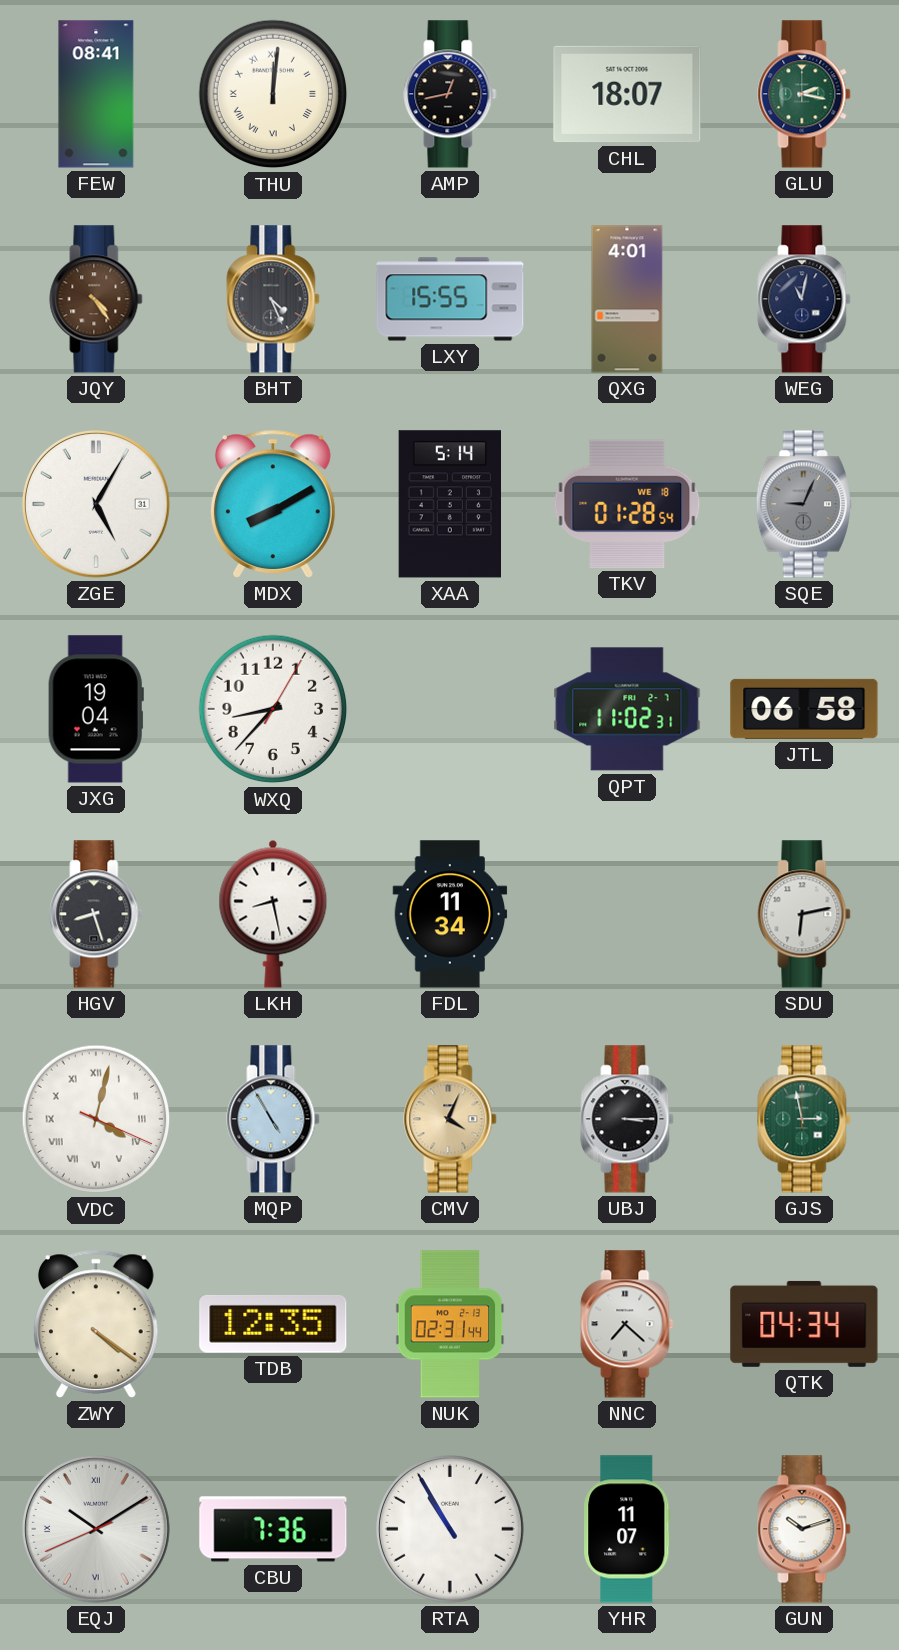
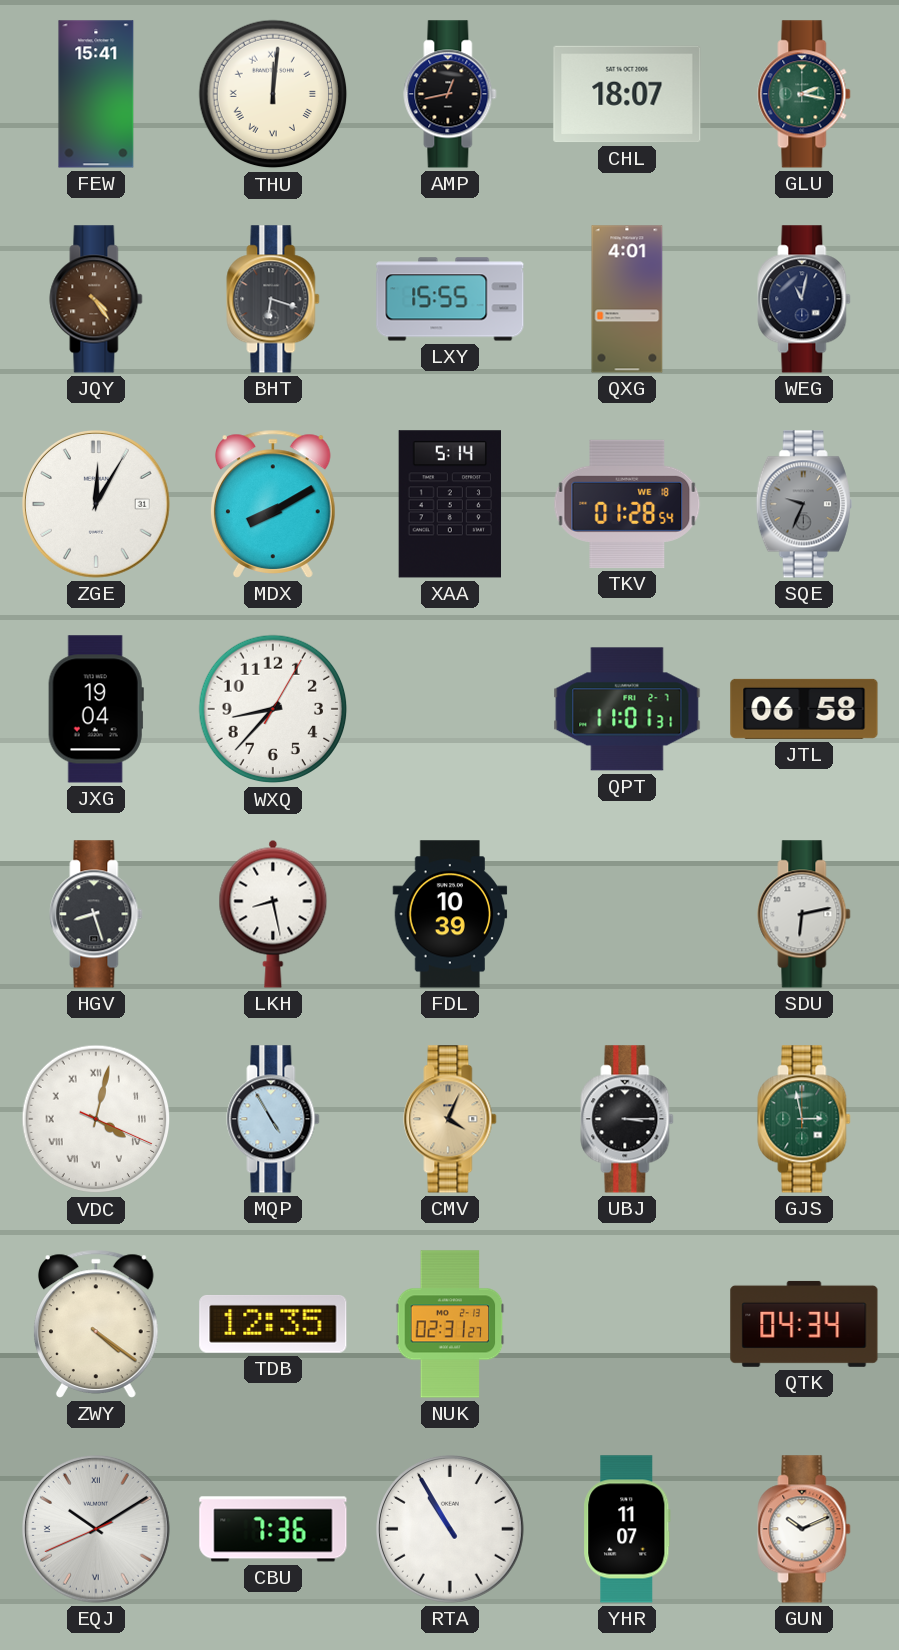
FEW: 08:41 -> 15:41 (96, 94)
BHT: 4:26 -> 6:18 (273, 299)
ZGE: 5:05 -> 12:05 (97, 505)
SQE: 9:04 -> 9:34 (804, 504)
QPT: 11:02 -> 11:01 (627, 709)
FDL: 11:34 -> 10:39 (450, 914)
NUK: 02:31:44 -> 02:31:27 (450, 1324)
NNC: 7:22 -> none (627, 1324)
GUN: 10:12 -> 10:11 (804, 1529)
